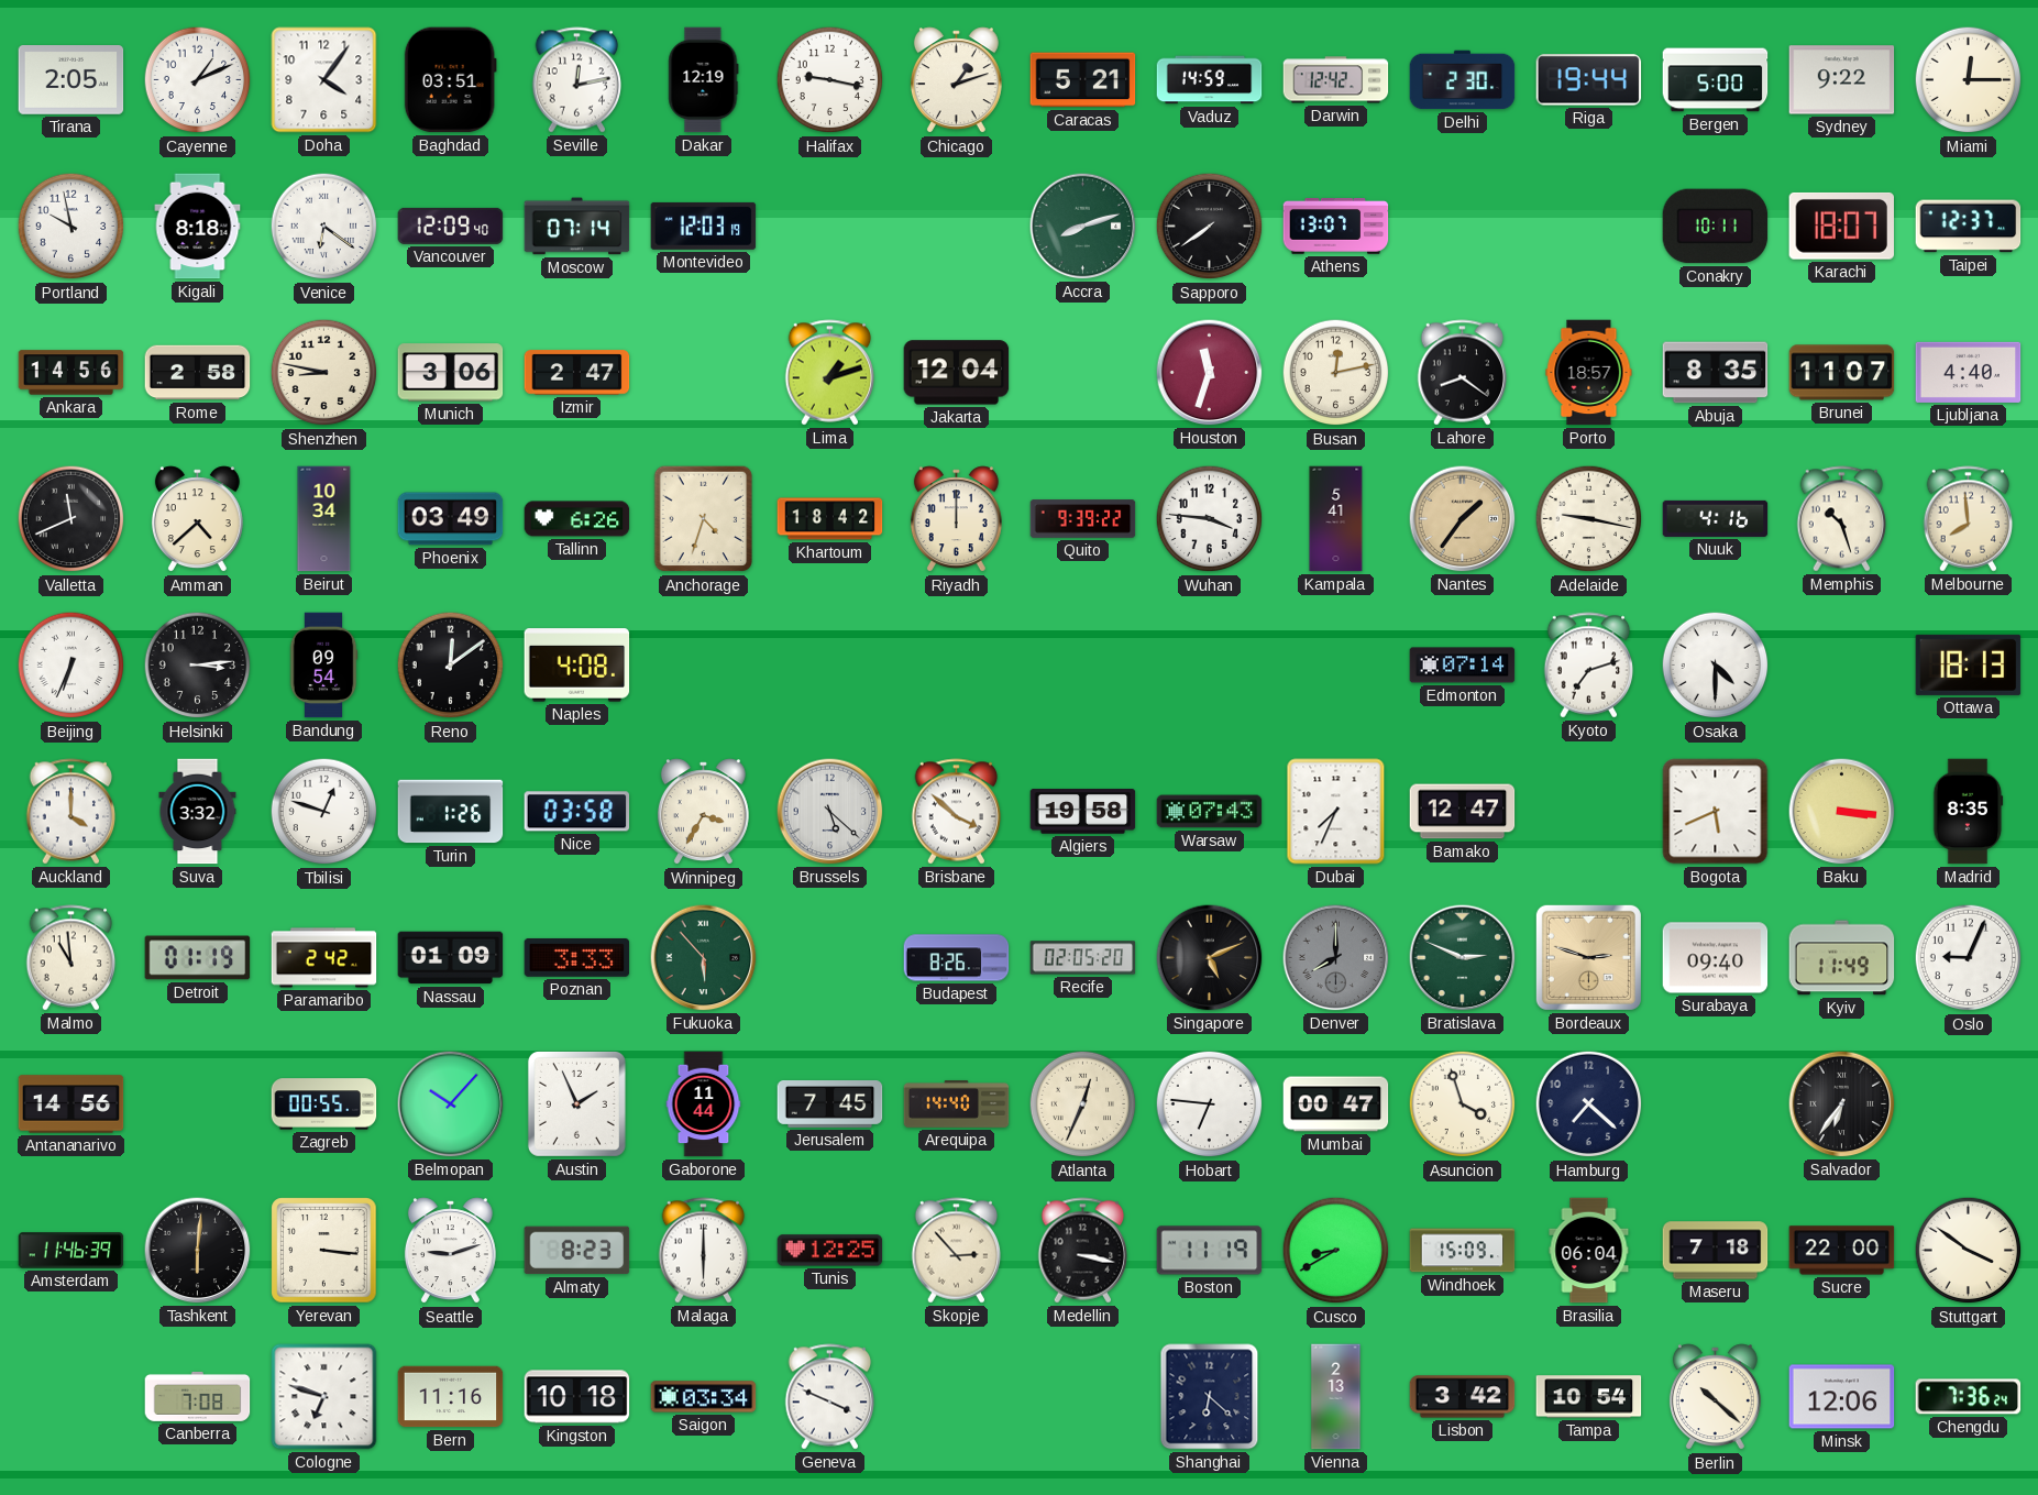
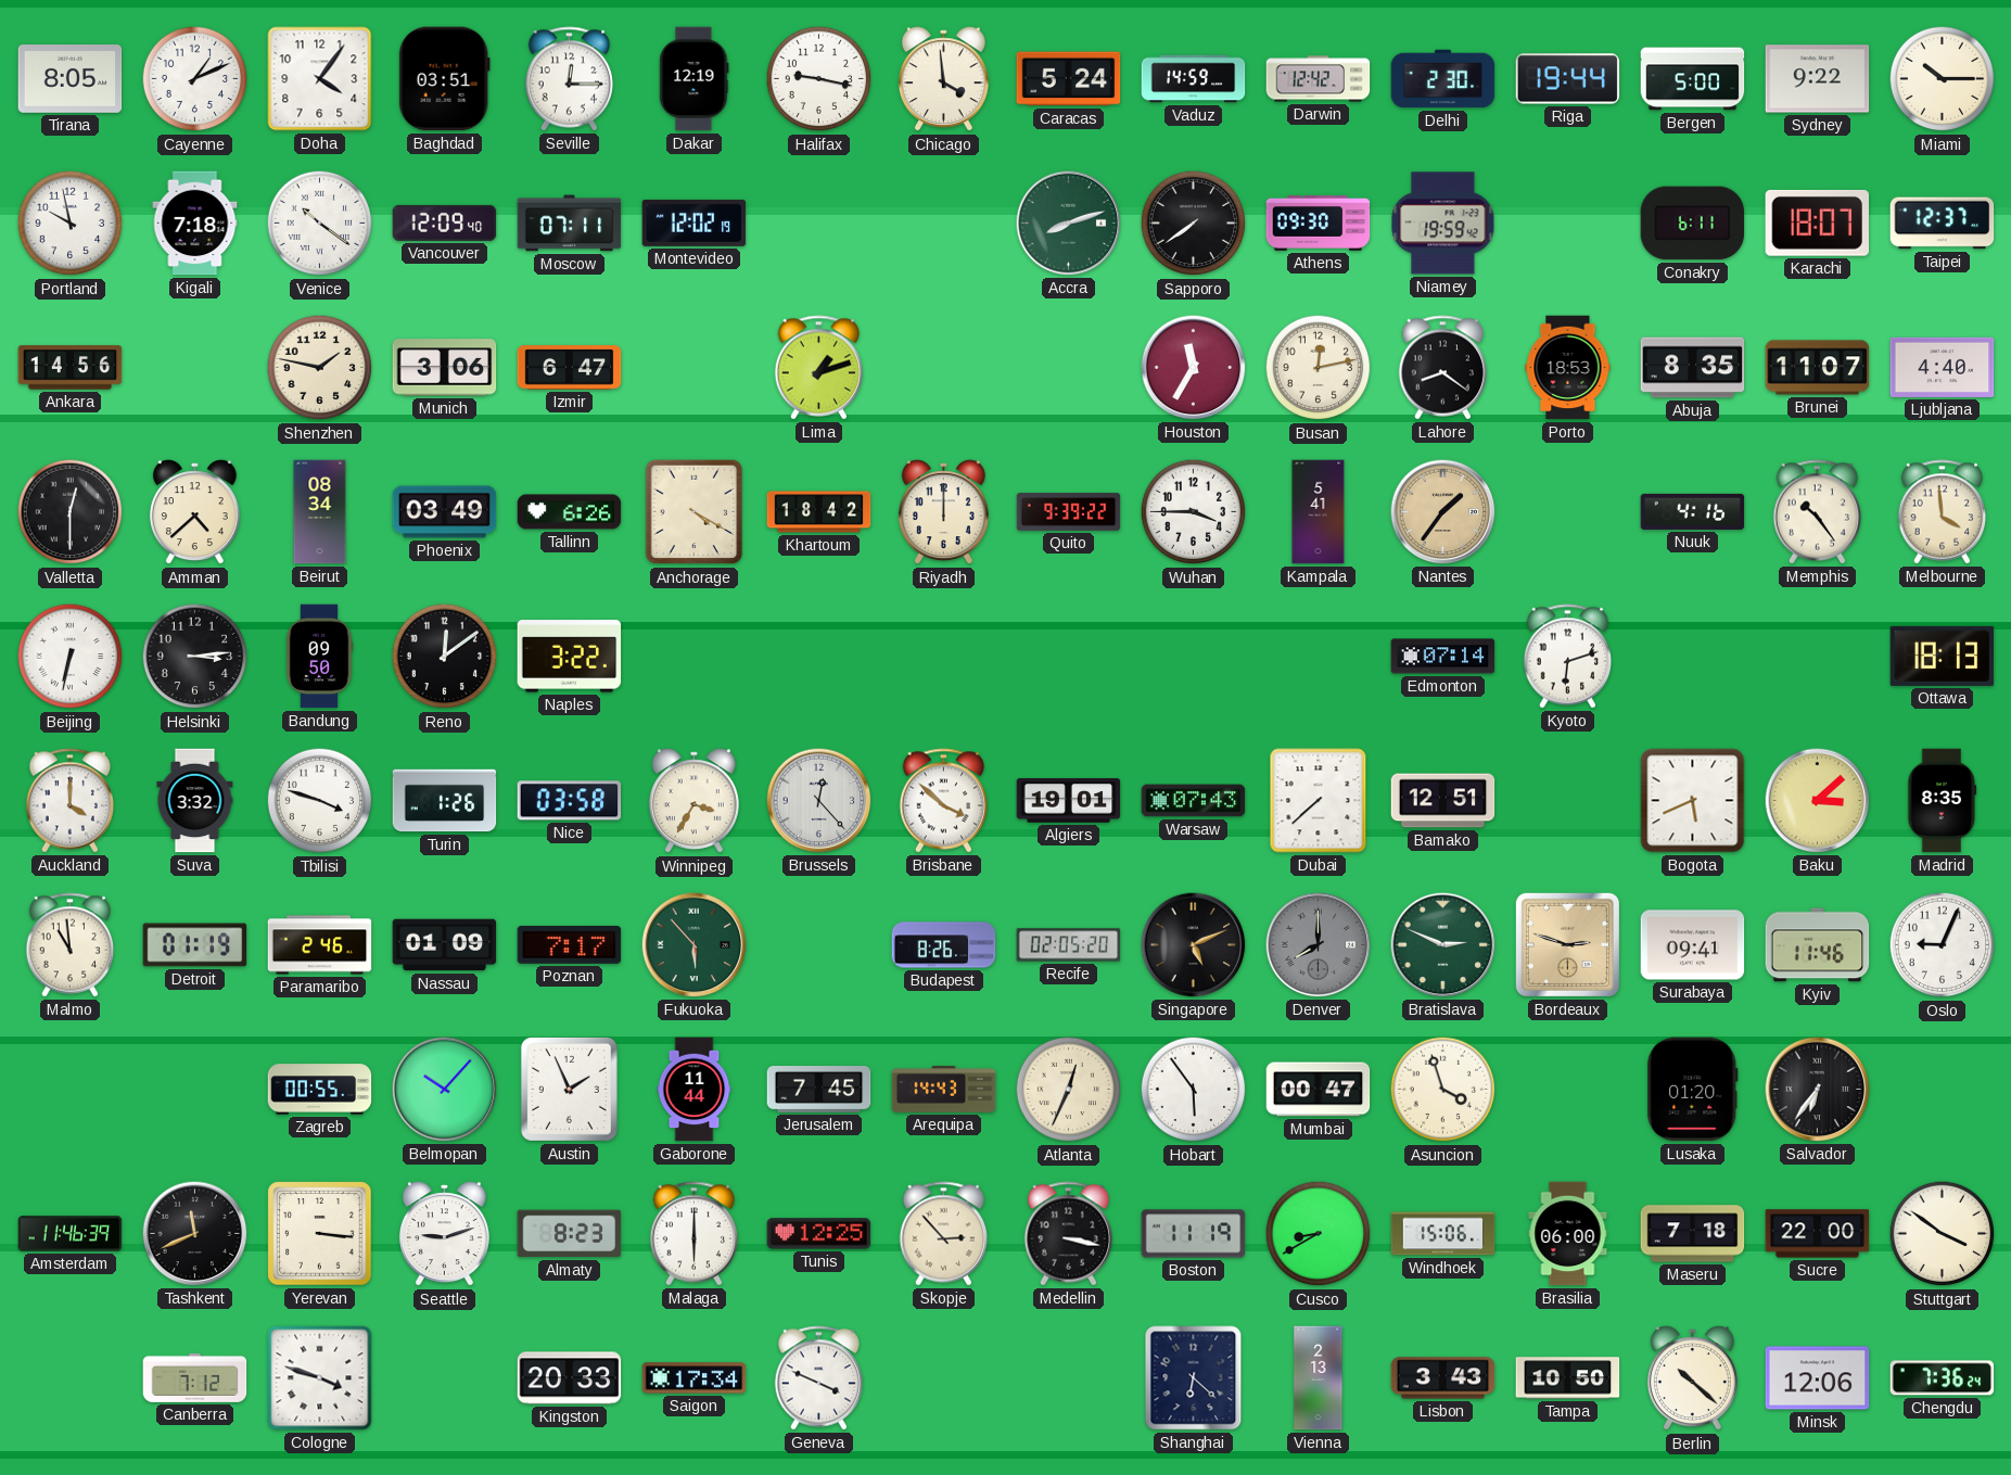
Tirana: 2:05 -> 8:05 (71, 79)
Seville: 12:13 -> 12:15 (570, 79)
Chicago: 1:12 -> 3:59 (943, 79)
Caracas: 5:21 -> 5:24 (1069, 79)
Miami: 12:15 -> 10:15 (1943, 79)
Kigali: 8:18 -> 7:18 (195, 224)
Venice: 6:21 -> 10:21 (320, 224)
Moscow: 07:14 -> 07:11 (570, 224)
Montevideo: 12:03 -> 12:02 (695, 222)
Athens: 13:07 -> 09:30 (1319, 224)
Niamey: none -> 19:59 (1443, 224)
Conakry: 10:11 -> 6:11 (1693, 224)
Rome: 2:58 -> none (198, 373)
Shenzhen: 8:47 -> 1:47 (320, 368)
Izmir: 2:47 -> 6:47 (570, 368)
Jakarta: 12:04 -> none (957, 373)
Houston: 11:33 -> 11:35 (1194, 368)
Porto: 18:57 -> 18:53 (1568, 368)
Valletta: 11:41 -> 12:30 (71, 512)
Beirut: 10:34 -> 08:34 (320, 512)
Anchorage: 4:33 -> 4:20 (695, 512)
Wuhan: 3:46 -> 3:45 (1194, 512)
Adelaide: 9:17 -> none (1589, 519)
Memphis: 10:27 -> 10:24 (1818, 512)
Melbourne: 7:59 -> 3:59 (1943, 512)
Beijing: 6:34 -> 6:32 (71, 657)
Bandung: 09:54 -> 09:50 (319, 657)
Naples: 4:08 -> 3:22 (570, 657)
Kyoto: 7:12 -> 6:12 (1568, 657)
Osaka: 4:30 -> none (1716, 666)
Tbilisi: 12:48 -> 3:48 (320, 801)
Brussels: 5:22 -> 12:23 (819, 801)
Algiers: 19:58 -> 19:01 (1069, 801)
Dubai: 7:34 -> 7:38 (1319, 801)
Bamako: 12:47 -> 12:51 (1443, 801)
Baku: 3:16 -> 3:08 (1818, 801)
Paramaribo: 2:42 -> 2:46 (320, 945)
Poznan: 3:33 -> 7:17 (570, 944)
Surabaya: 09:40 -> 09:41 (1693, 945)
Kyiv: 11:49 -> 11:46 (1818, 945)
Antananarivo: 14:56 -> none (71, 1104)
Arequipa: 14:40 -> 14:43 (944, 1090)
Hobart: 6:46 -> 5:54 (1194, 1090)
Hamburg: 7:22 -> none (1589, 1104)
Lusaka: none -> 01:20 (1693, 1090)
Tashkent: 6:01 -> 11:41 (195, 1234)
Windhoek: 15:09 -> 15:06 (1443, 1234)
Brasilia: 06:04 -> 06:00 (1568, 1234)
Canberra: 7:08 -> 7:12 (195, 1377)
Cologne: 6:48 -> 3:48 (320, 1378)
Bern: 11:16 -> none (451, 1397)
Kingston: 10:18 -> 20:33 (570, 1378)
Saigon: 03:34 -> 17:34 (695, 1378)
Lisbon: 3:42 -> 3:43 (1443, 1378)
Tampa: 10:54 -> 10:50 (1568, 1378)
